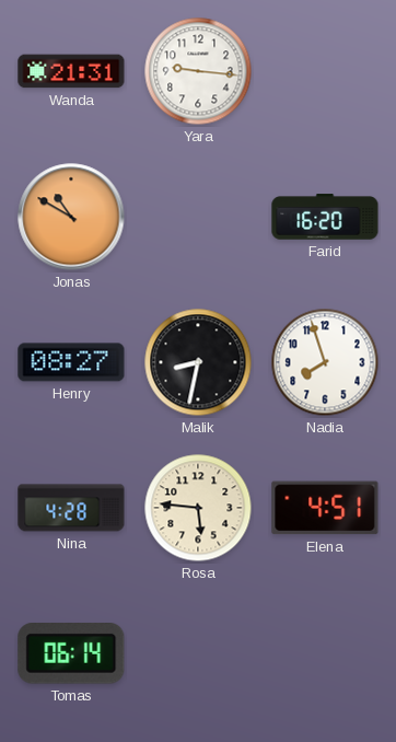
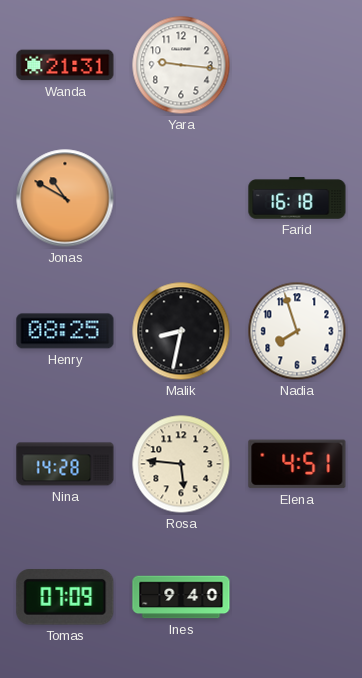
Farid: 16:20 -> 16:18 (297, 198)
Henry: 08:27 -> 08:25 (65, 331)
Nina: 4:28 -> 14:28 (65, 464)
Tomas: 06:14 -> 07:09 (65, 597)
Ines: none -> 9:40 (181, 597)
